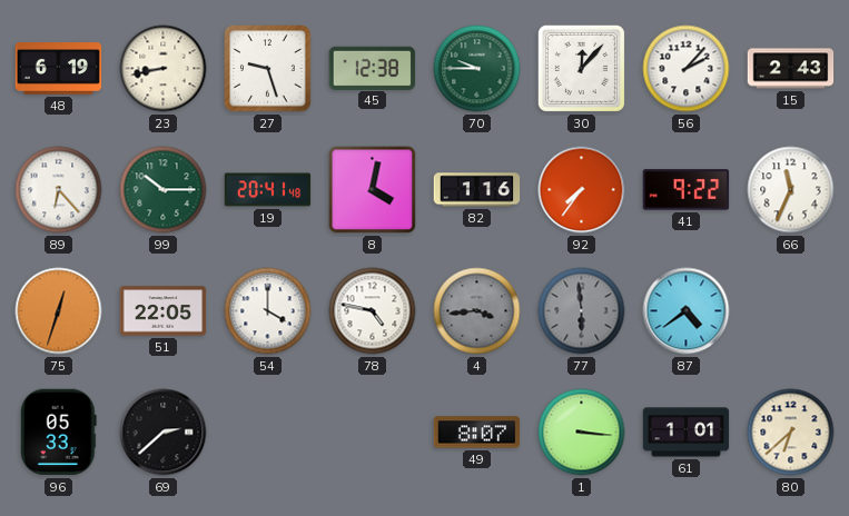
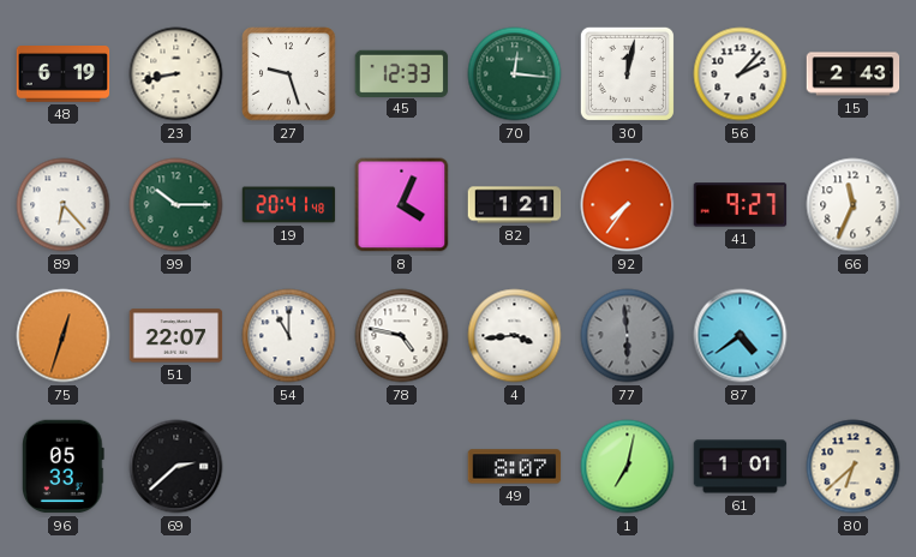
45: 12:38 -> 12:33 (402, 73)
70: 9:45 -> 12:16 (515, 74)
30: 12:07 -> 12:02 (627, 73)
8: 4:02 -> 4:04 (402, 205)
82: 1:16 -> 1:21 (515, 205)
41: 9:22 -> 9:27 (741, 205)
51: 22:05 -> 22:07 (176, 336)
54: 4:00 -> 11:00 (289, 336)
4 dial: grey -> white (515, 336)
1: 3:16 -> 7:02 (628, 467)
